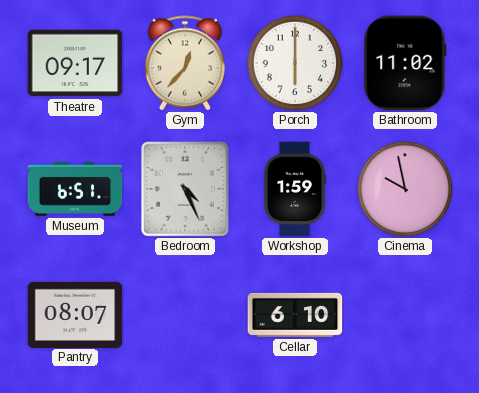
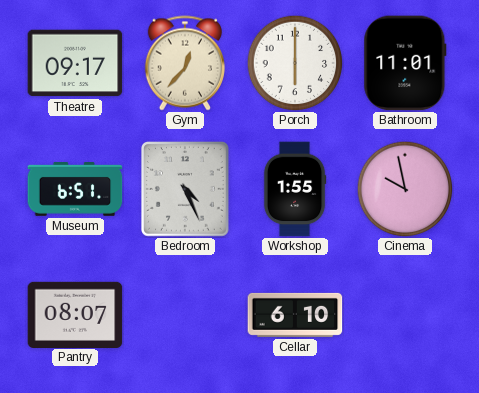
Bathroom: 11:02 -> 11:01 (405, 63)
Workshop: 1:59 -> 1:55 (295, 189)
